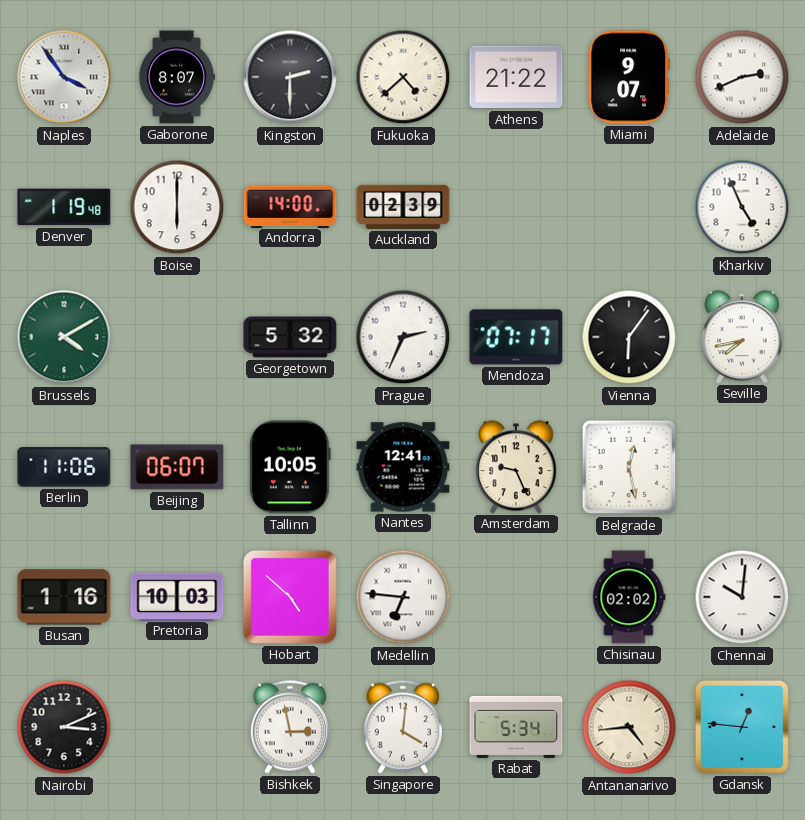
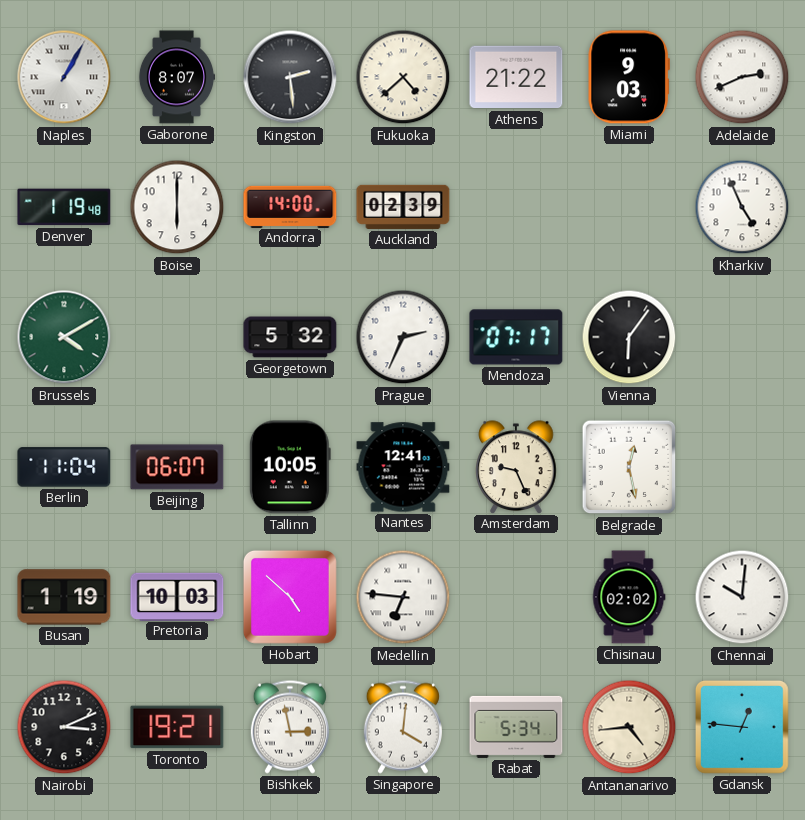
Naples: 3:54 -> 1:05 (64, 77)
Kingston: 2:30 -> 2:29 (290, 77)
Miami: 9:07 -> 9:03 (629, 77)
Seville: 7:43 -> none (742, 337)
Berlin: 11:06 -> 11:04 (64, 467)
Busan: 1:16 -> 1:19 (64, 597)
Toronto: none -> 19:21 (177, 727)
